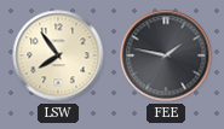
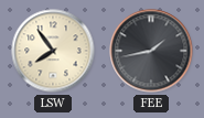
FEE: 1:47 -> 1:43 (151, 51)
